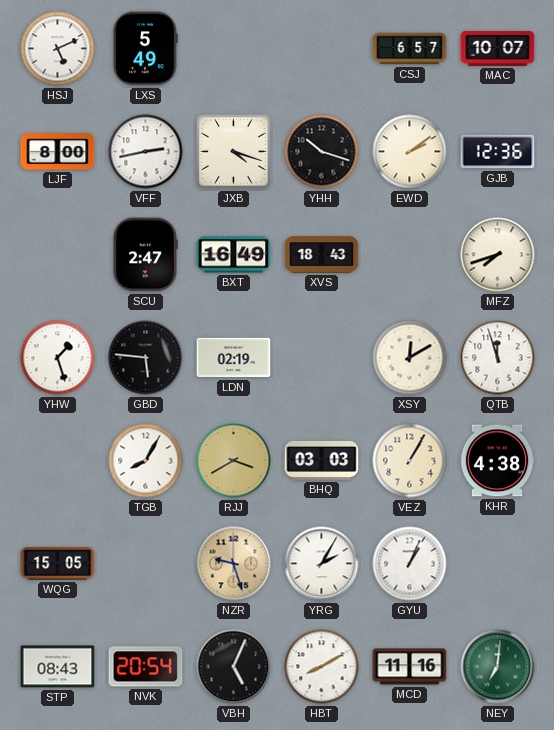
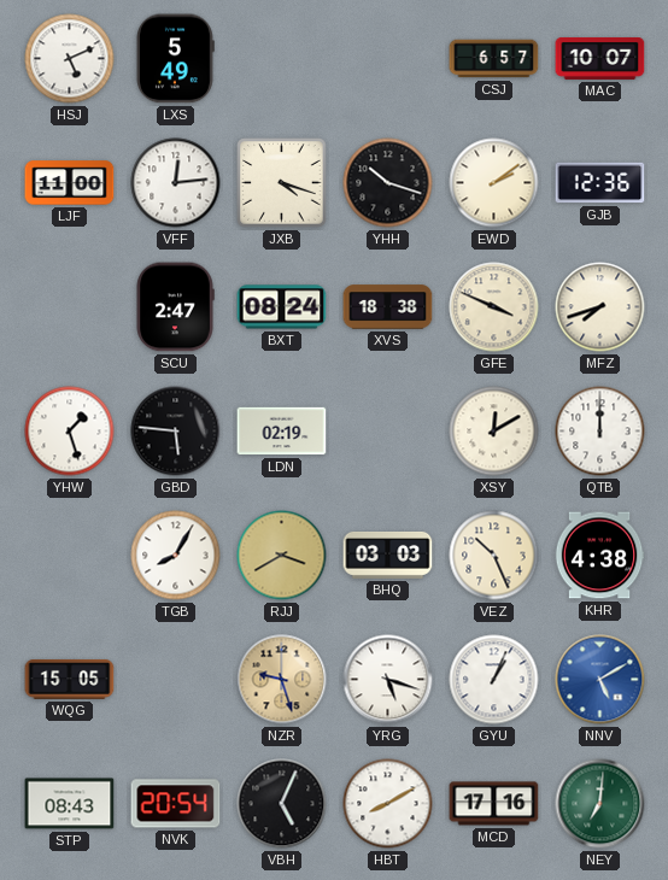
LJF: 8:00 -> 11:00 (70, 183)
VFF: 2:43 -> 12:14 (176, 183)
BXT: 16:49 -> 08:24 (282, 307)
XVS: 18:43 -> 18:38 (388, 307)
GFE: none -> 3:49 (494, 307)
QTB: 11:57 -> 12:00 (600, 432)
VEZ: 1:05 -> 10:26 (494, 556)
YRG: 2:05 -> 5:18 (388, 680)
NNV: none -> 5:10 (600, 680)
MCD: 11:16 -> 17:16 (494, 804)
